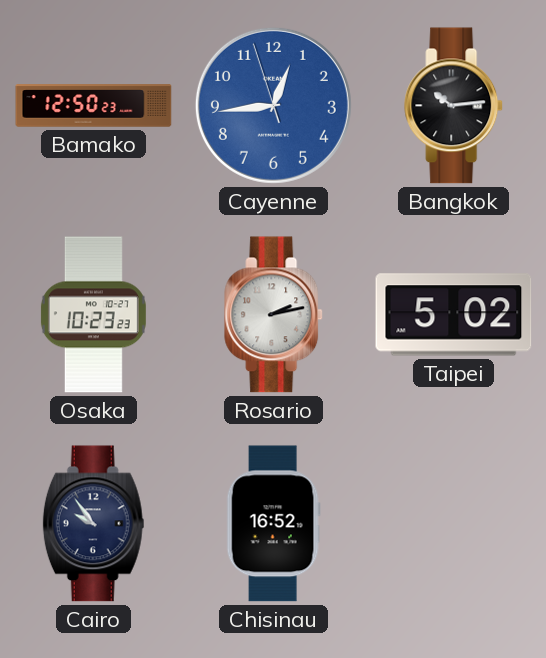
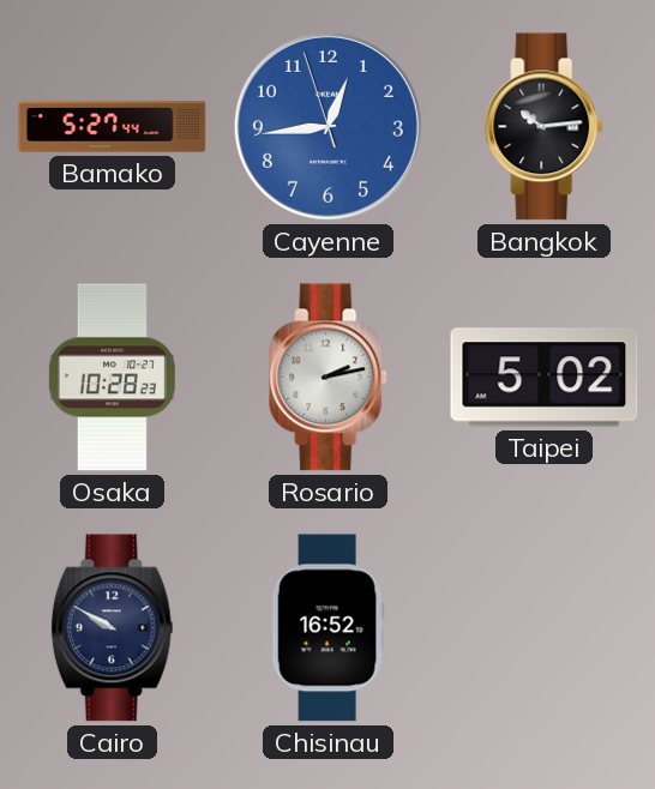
Bamako: 12:50 -> 5:27 (113, 127)
Osaka: 10:23 -> 10:28 (112, 378)
Cairo: 9:54 -> 9:50 (113, 628)
